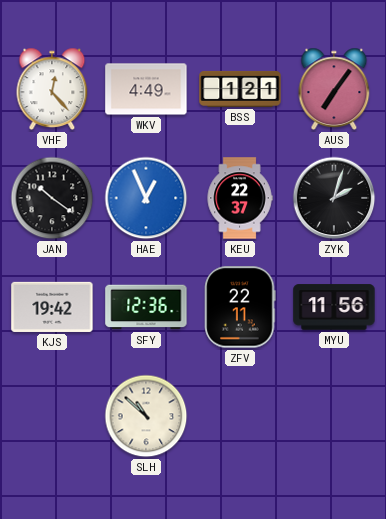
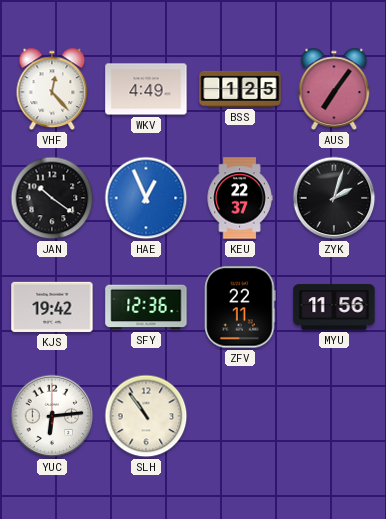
BSS: 1:21 -> 1:25 (240, 89)
YUC: none -> 6:14 (52, 416)
SLH: 10:52 -> 10:54 (146, 416)
